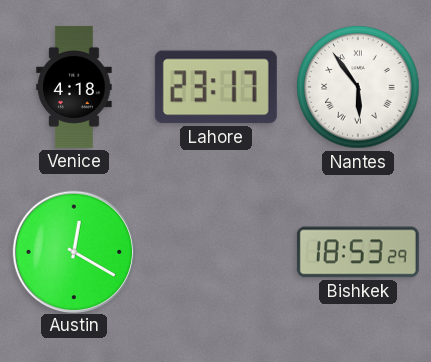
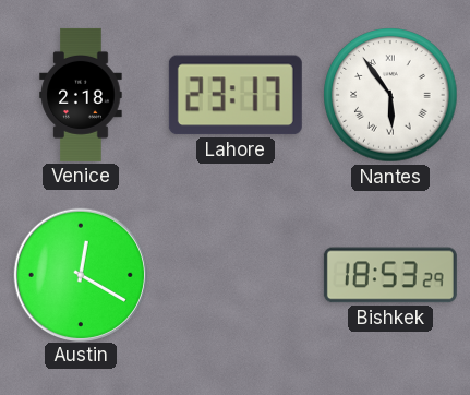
Venice: 4:18 -> 2:18 (81, 95)
